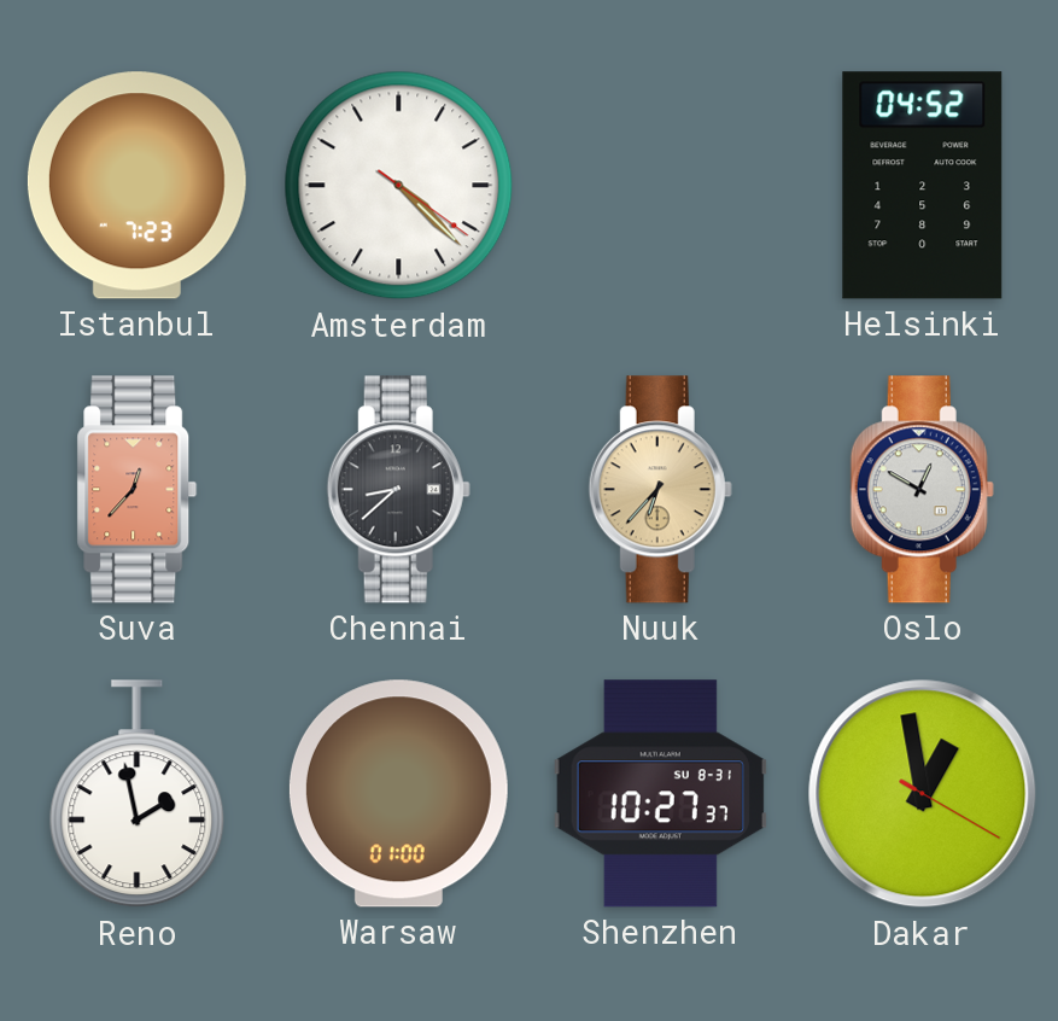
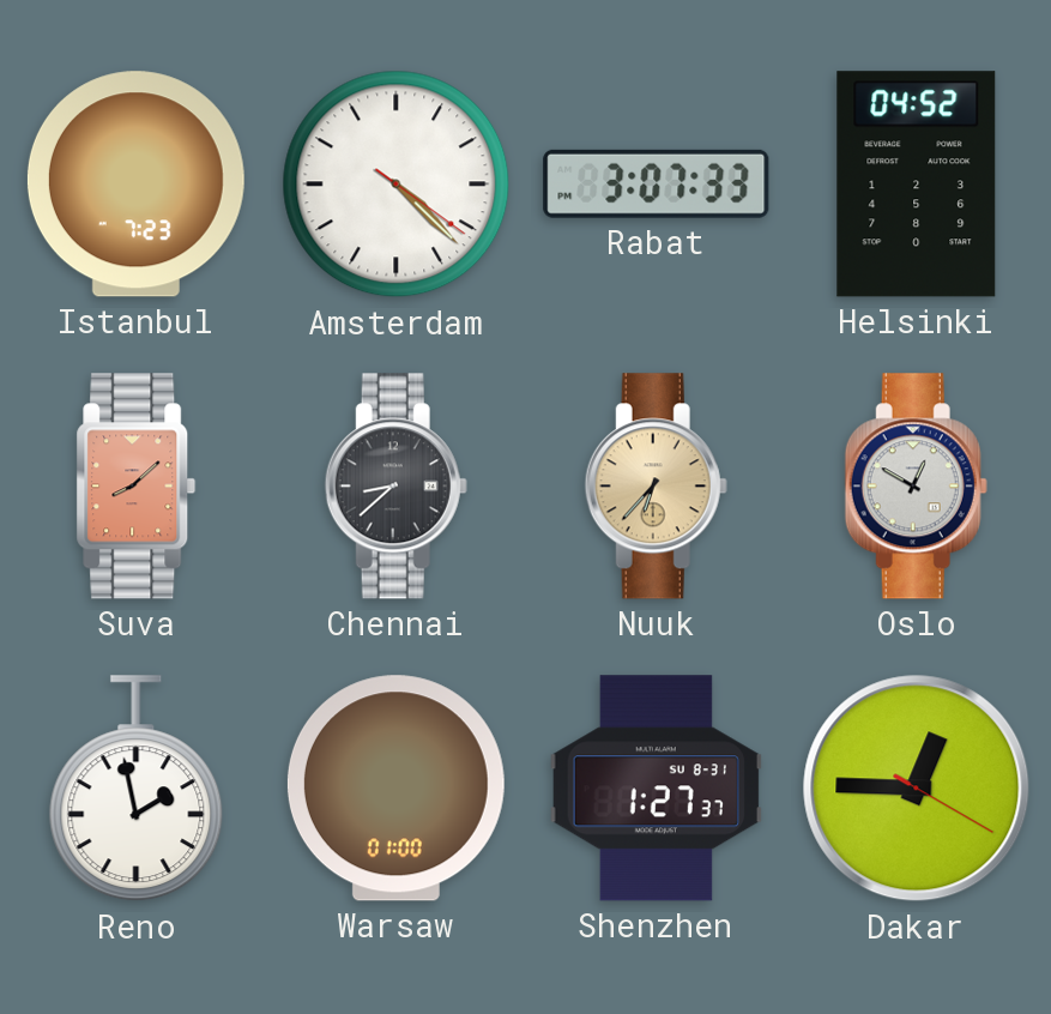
Rabat: none -> 3:07 (657, 183)
Suva: 12:37 -> 8:08 (137, 487)
Shenzhen: 10:27 -> 1:27 (656, 789)
Dakar: 12:58 -> 12:45 (917, 789)
